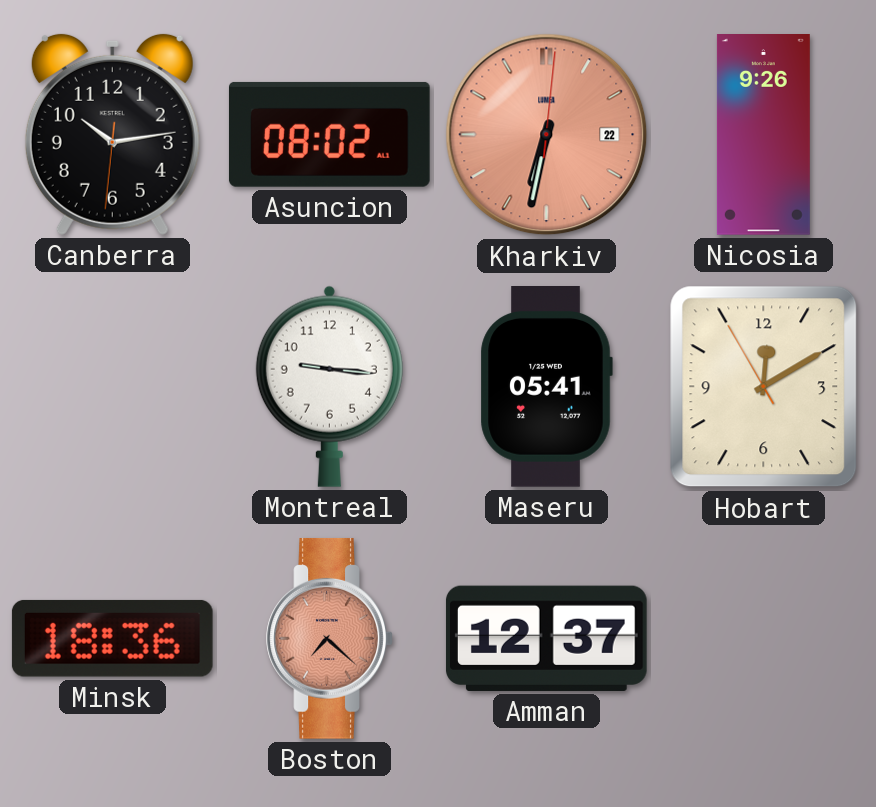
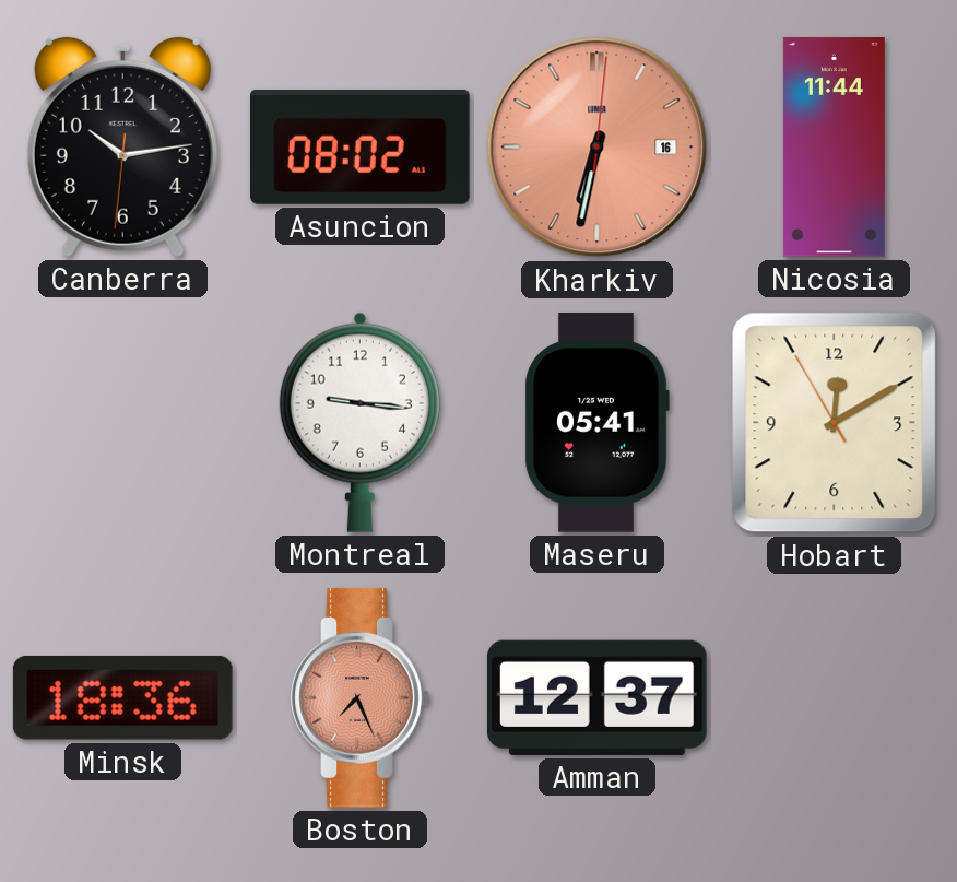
Kharkiv date: 22 -> 16 (598, 148)
Nicosia: 9:26 -> 11:44 (834, 148)
Boston: 7:22 -> 7:26 (361, 697)
